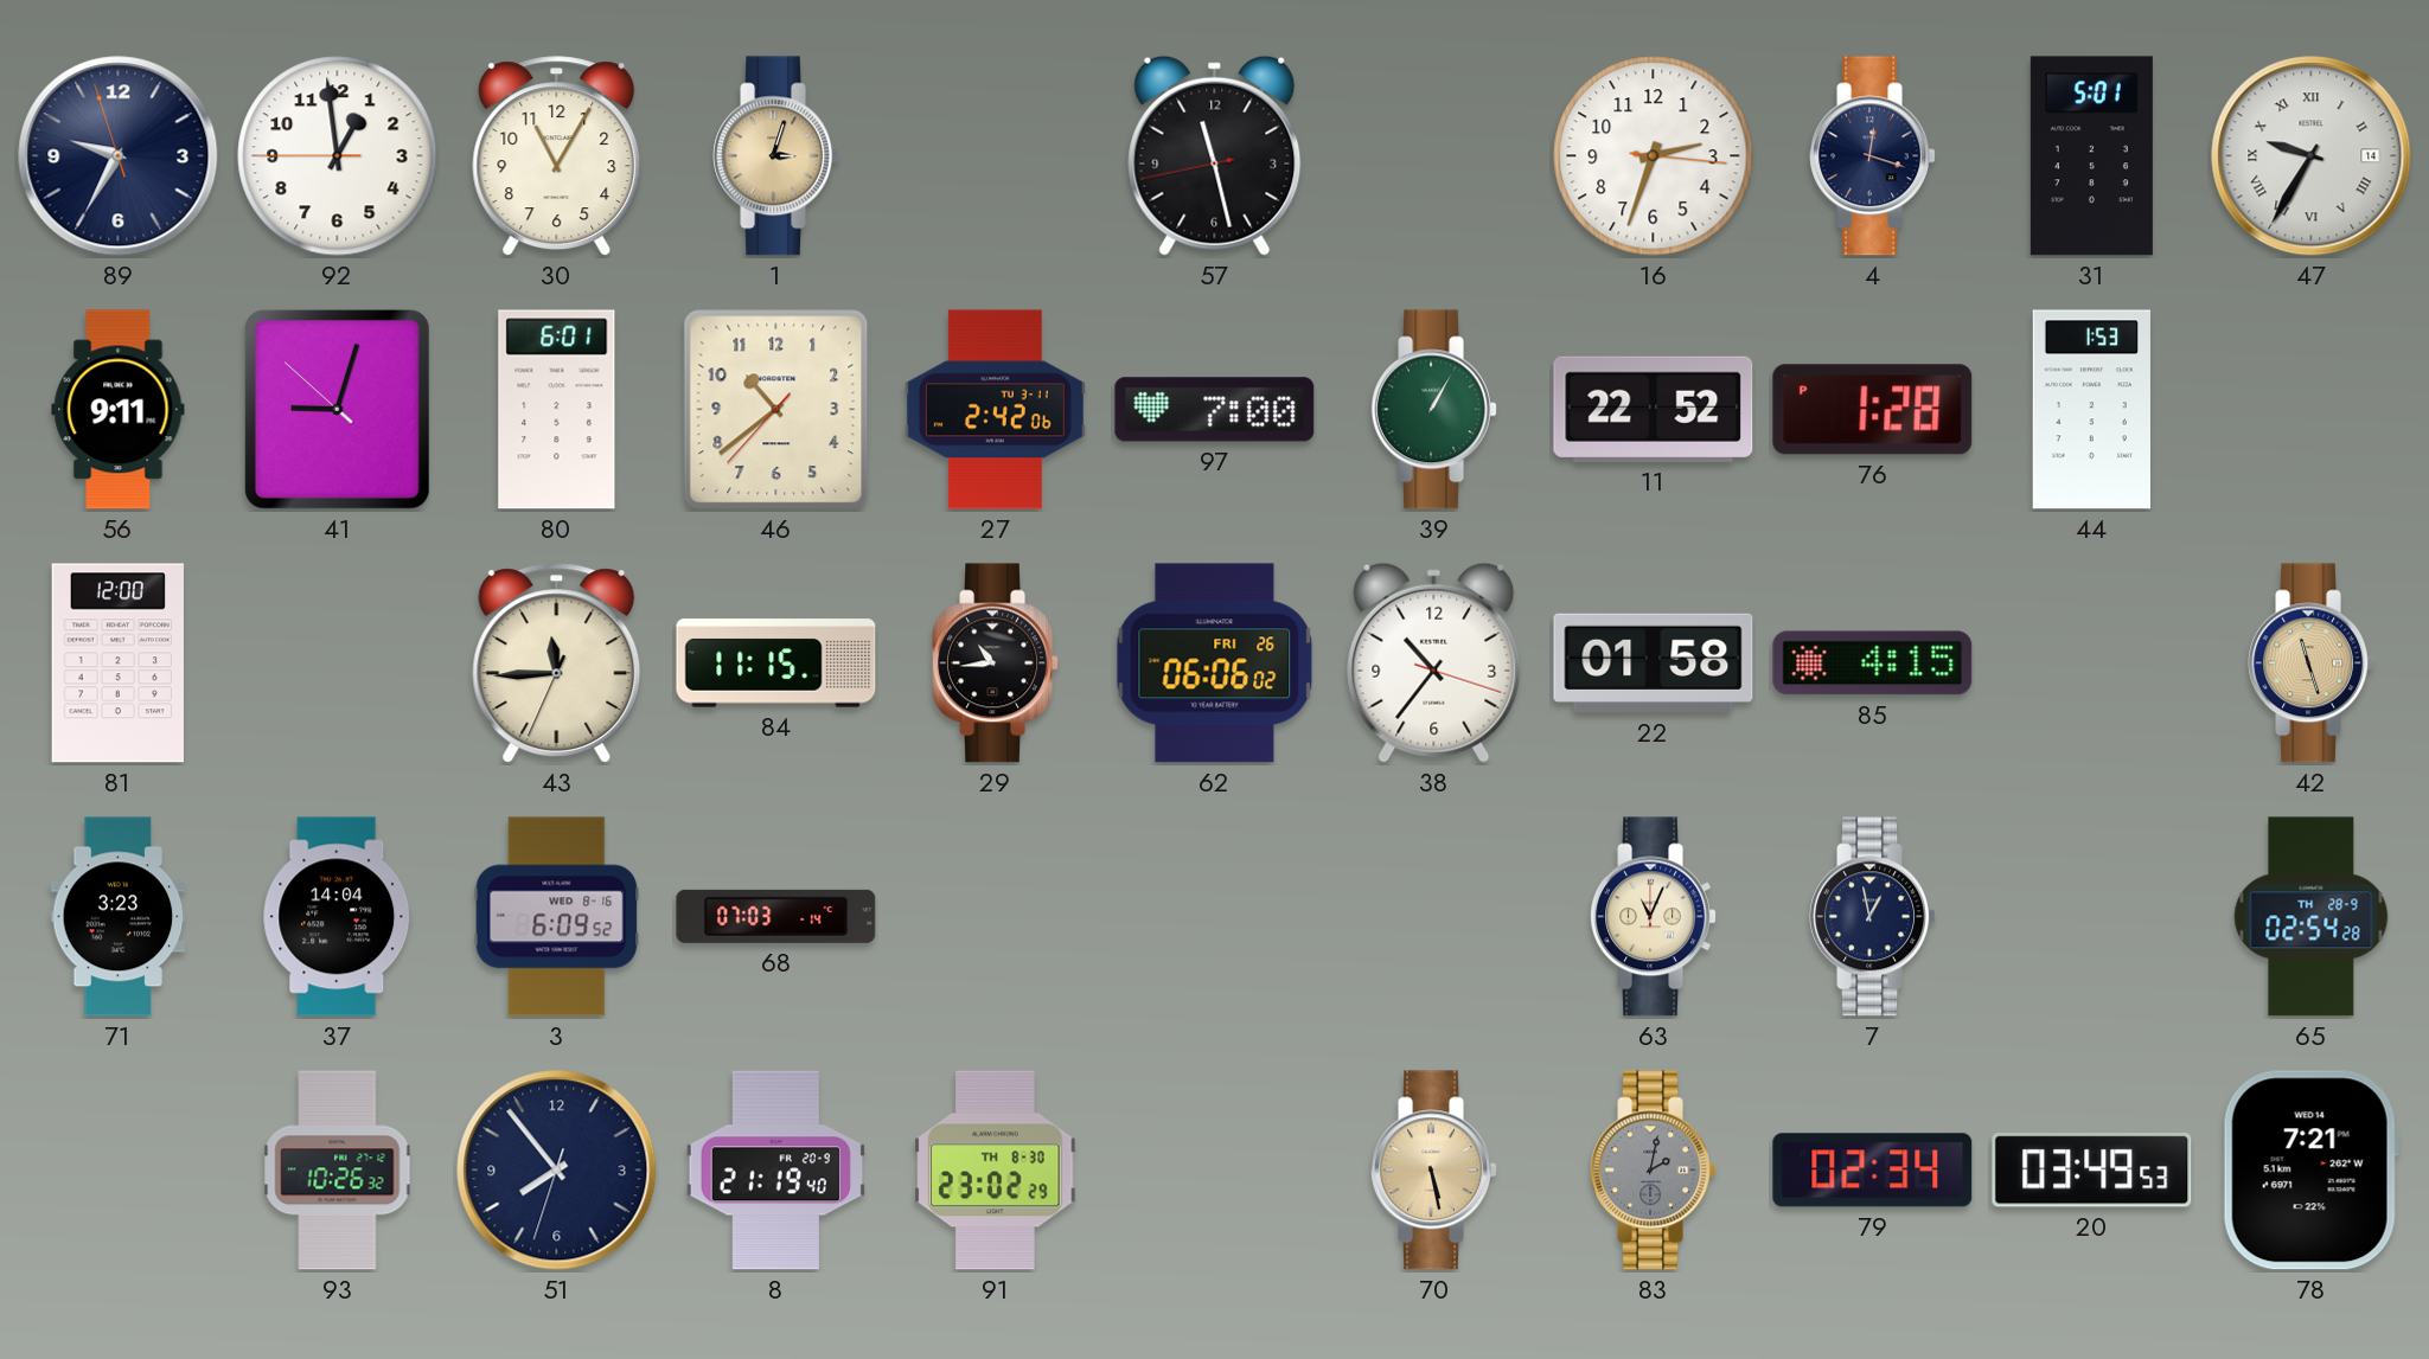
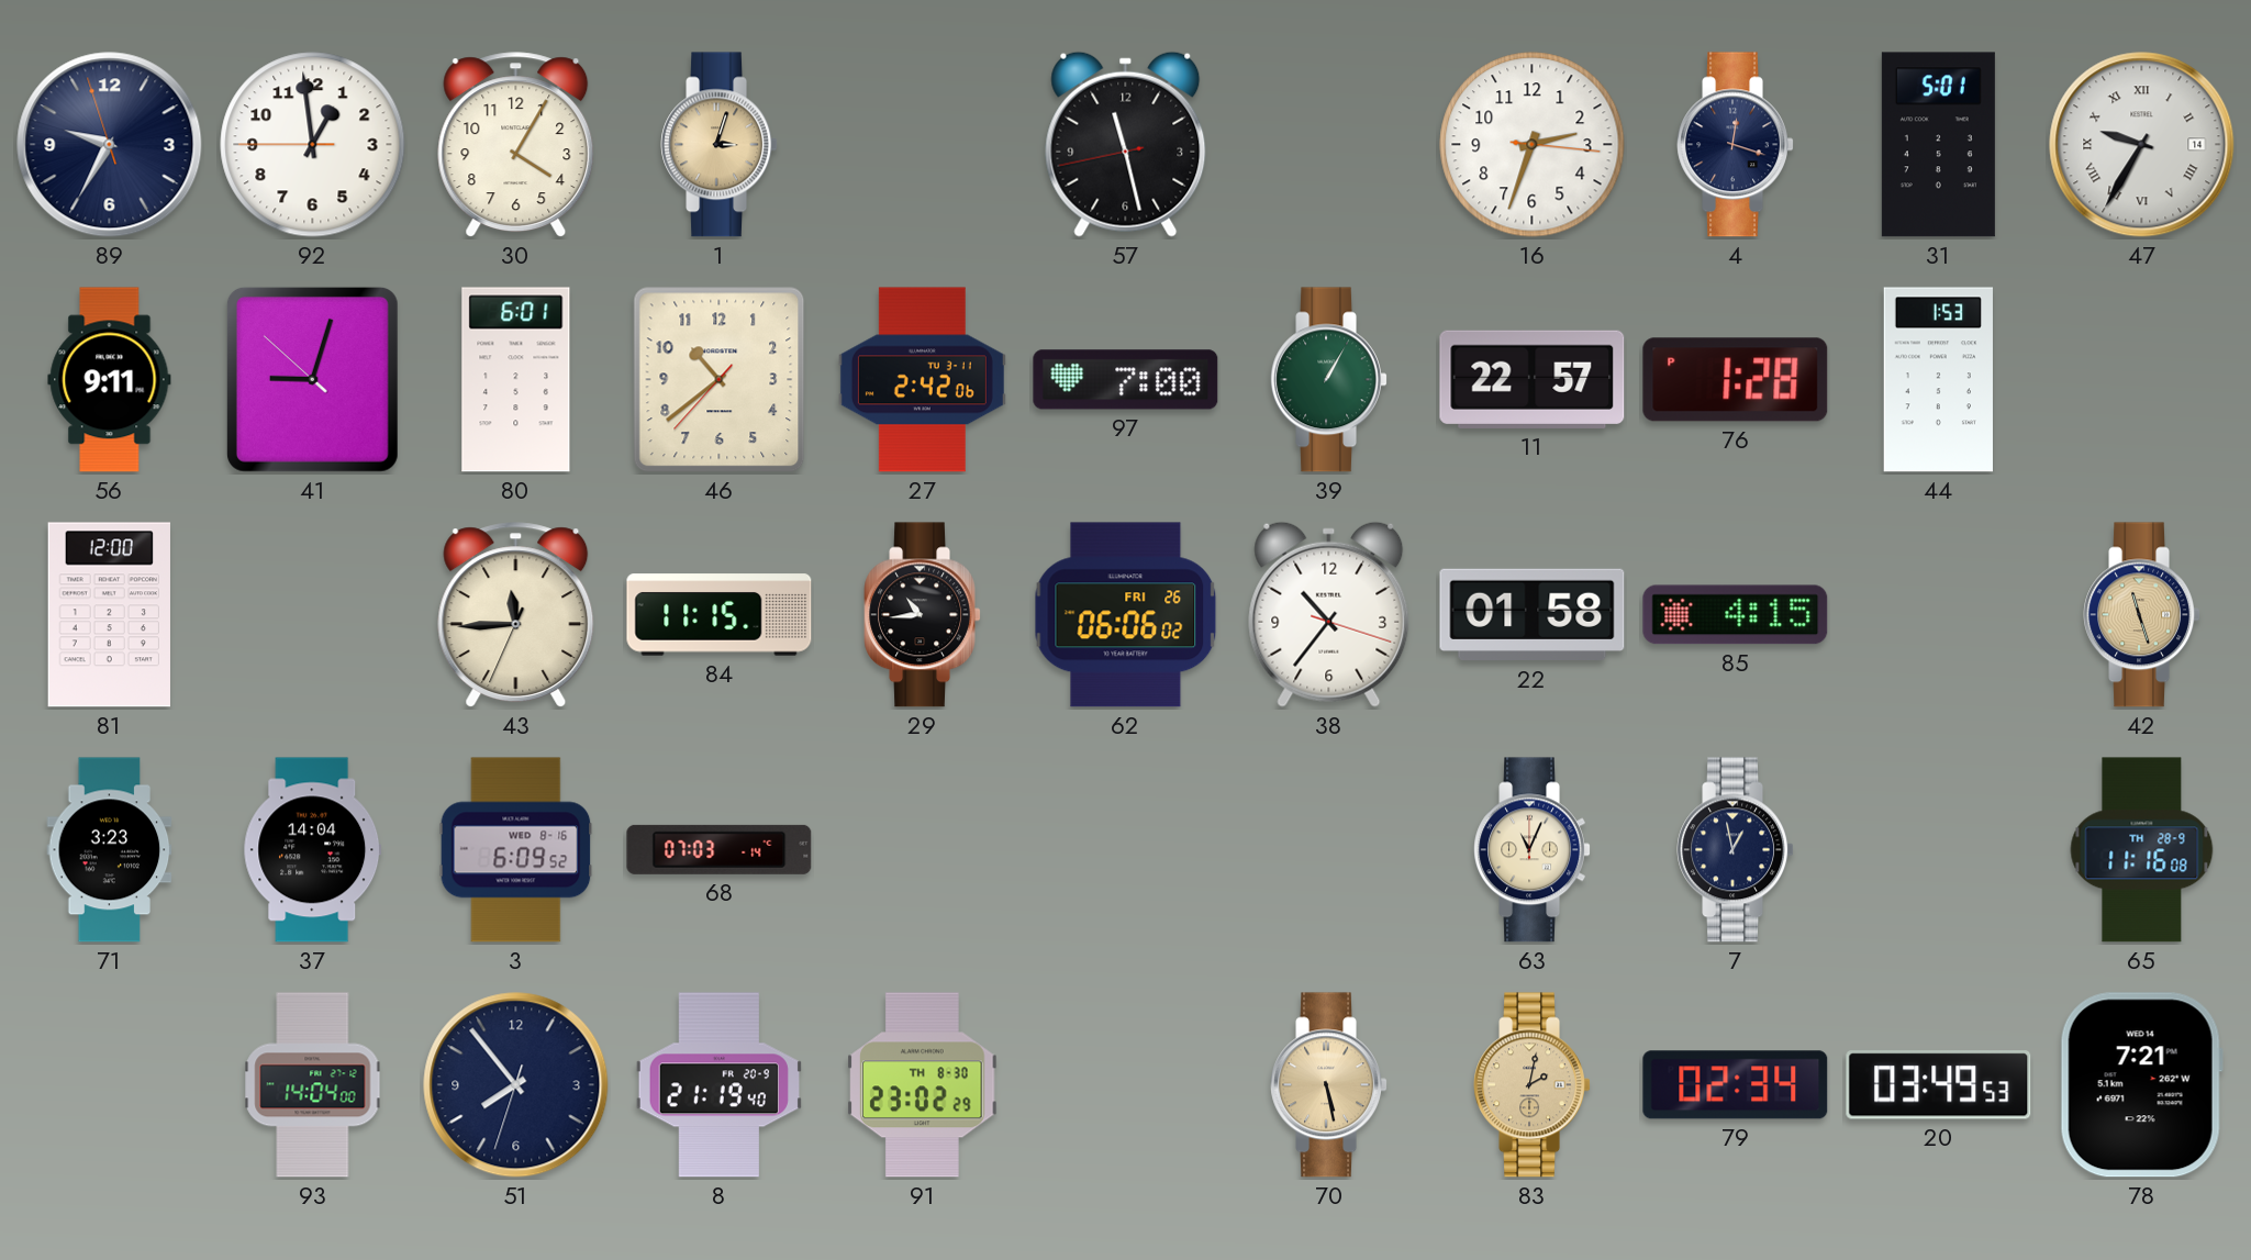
30: 11:05 -> 4:05 (516, 145)
11: 22:52 -> 22:57 (1533, 379)
65: 02:54 -> 11:16 (2142, 850)
93: 10:26 -> 14:04 (313, 1085)
83 dial: grey -> champagne (1531, 1085)
